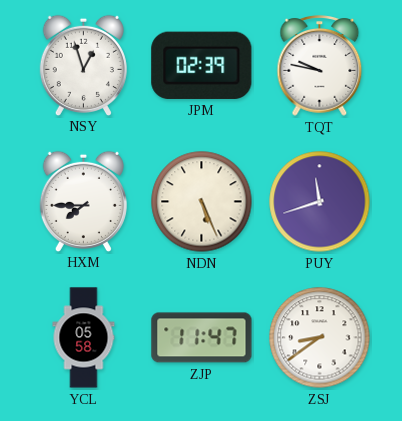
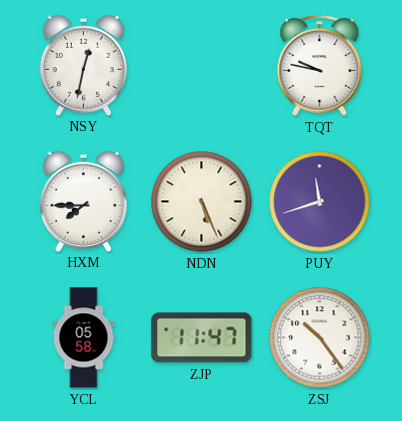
NSY: 12:57 -> 12:32 (83, 65)
JPM: 02:39 -> none (202, 65)
ZSJ: 8:39 -> 10:24 (320, 338)
